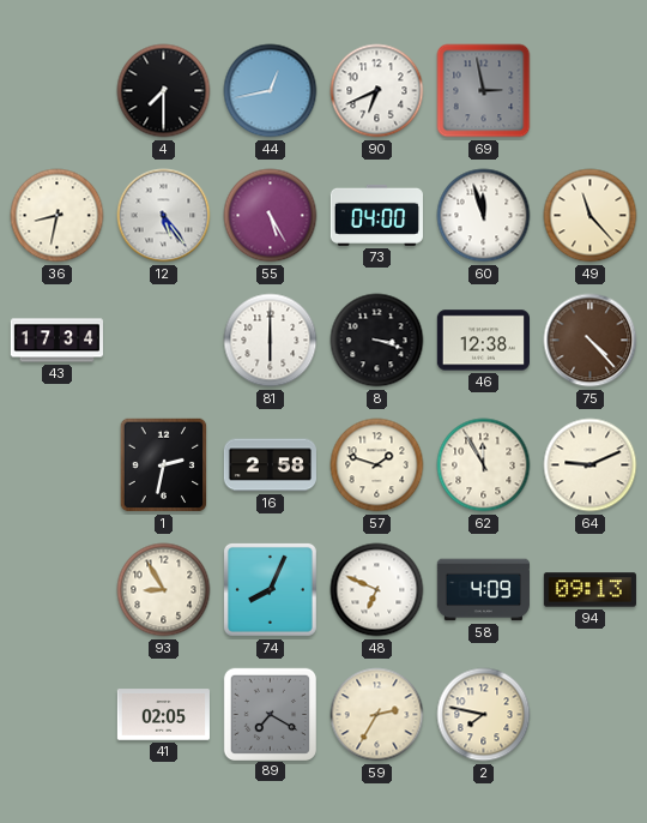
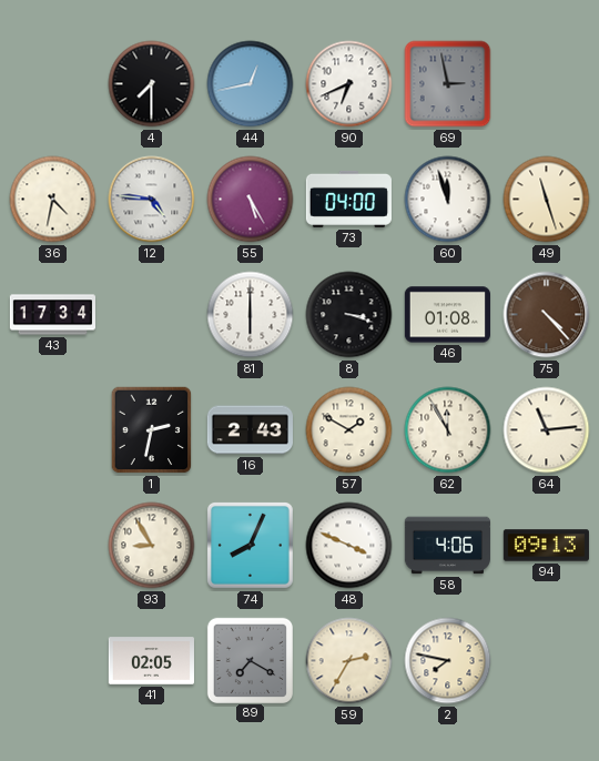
36: 8:32 -> 4:32 (53, 200)
12: 5:24 -> 4:46 (152, 200)
49: 11:23 -> 11:27 (547, 200)
46: 12:38 -> 01:08 (447, 315)
16: 2:58 -> 2:43 (250, 430)
57: 1:48 -> 1:50 (349, 430)
64: 9:11 -> 11:14 (547, 430)
48: 6:49 -> 3:49 (349, 546)
58: 4:09 -> 4:06 (447, 546)
